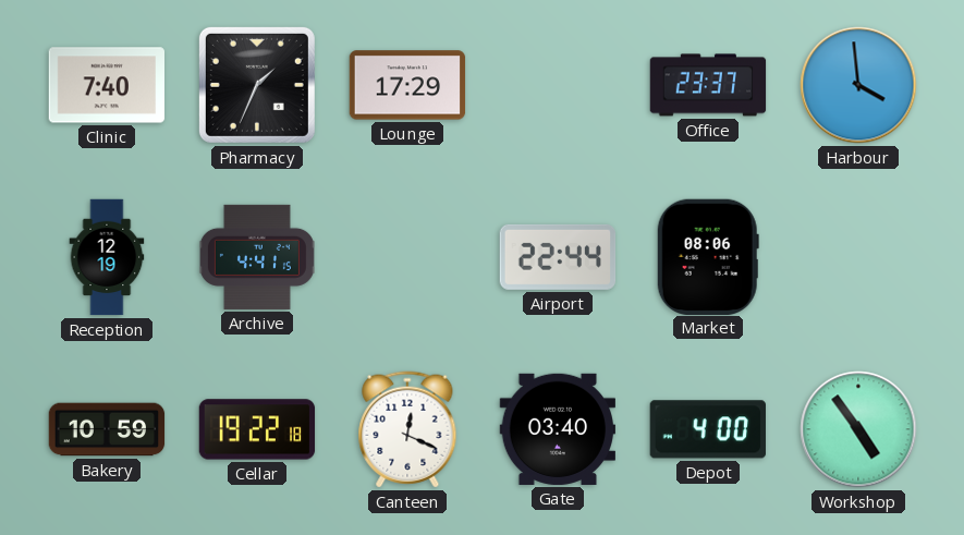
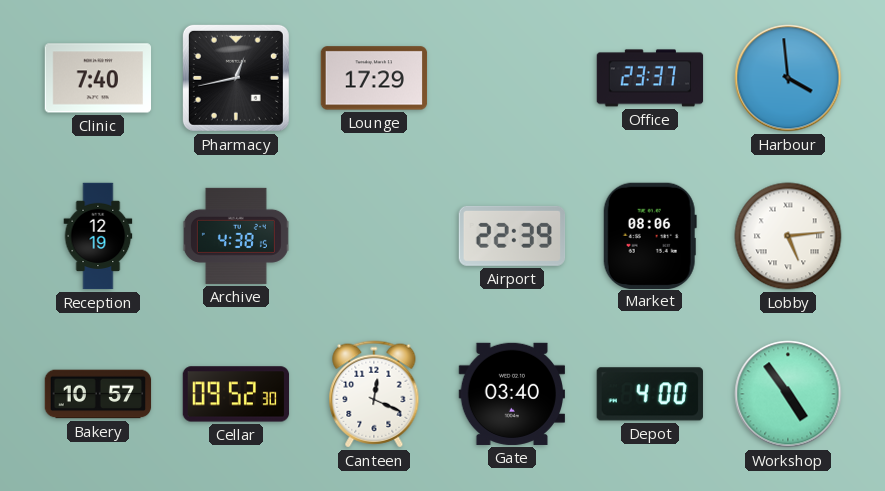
Pharmacy: 1:34 -> 12:43 (236, 78)
Archive: 4:41 -> 4:38 (236, 236)
Airport: 22:44 -> 22:39 (512, 236)
Lobby: none -> 5:14 (788, 236)
Bakery: 10:59 -> 10:57 (98, 394)
Cellar: 19:22 -> 09:52 (236, 394)
